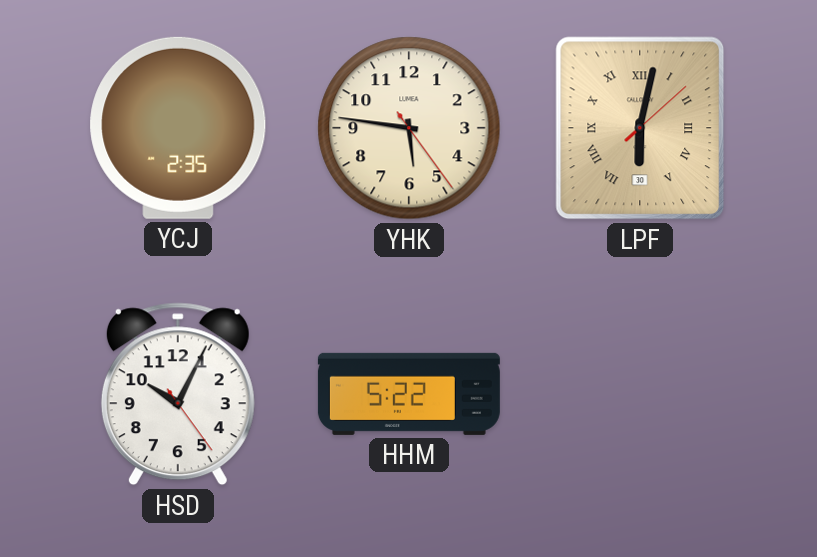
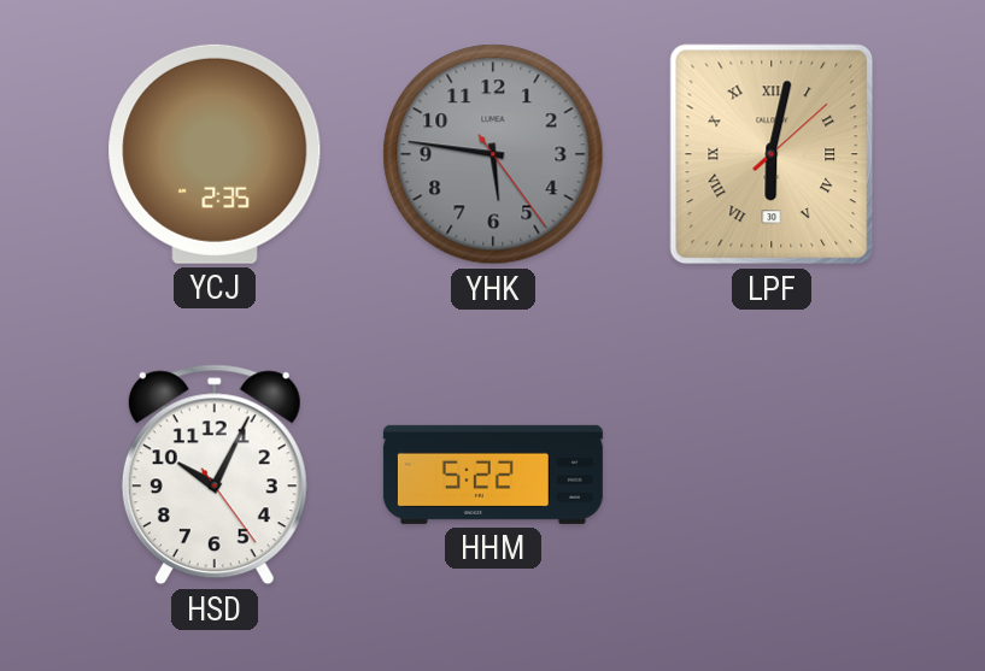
YHK dial: cream -> grey (493, 154)
